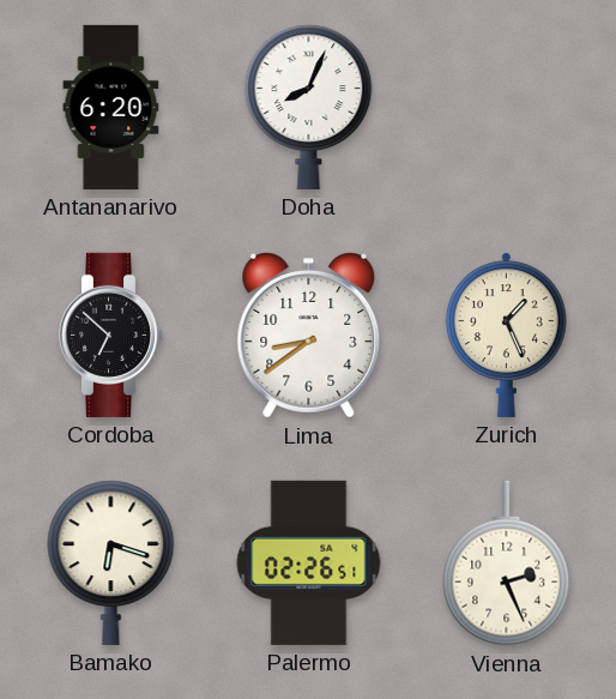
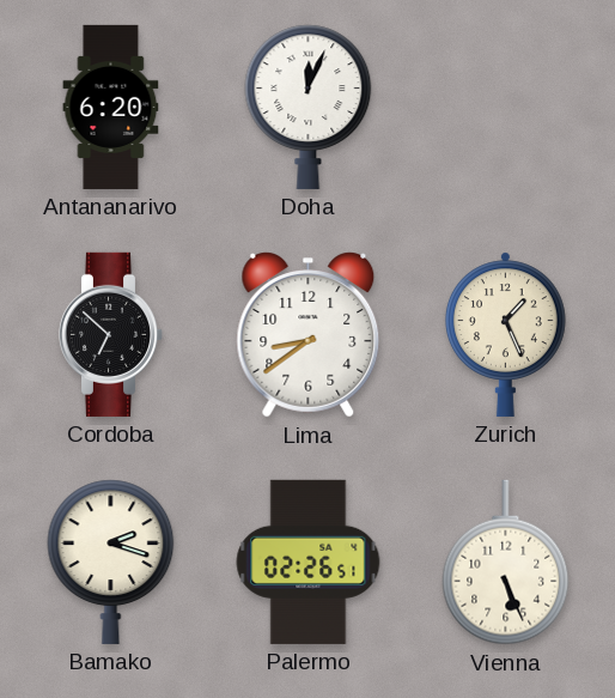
Doha: 8:04 -> 12:04 (309, 107)
Bamako: 6:18 -> 2:18 (111, 562)
Vienna: 2:26 -> 5:26 (506, 563)
